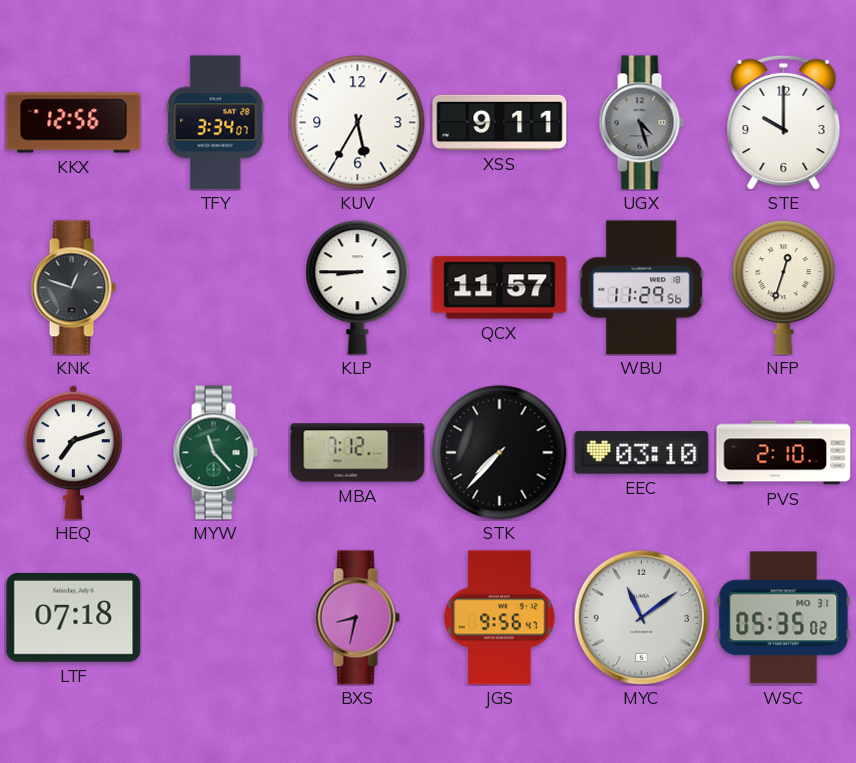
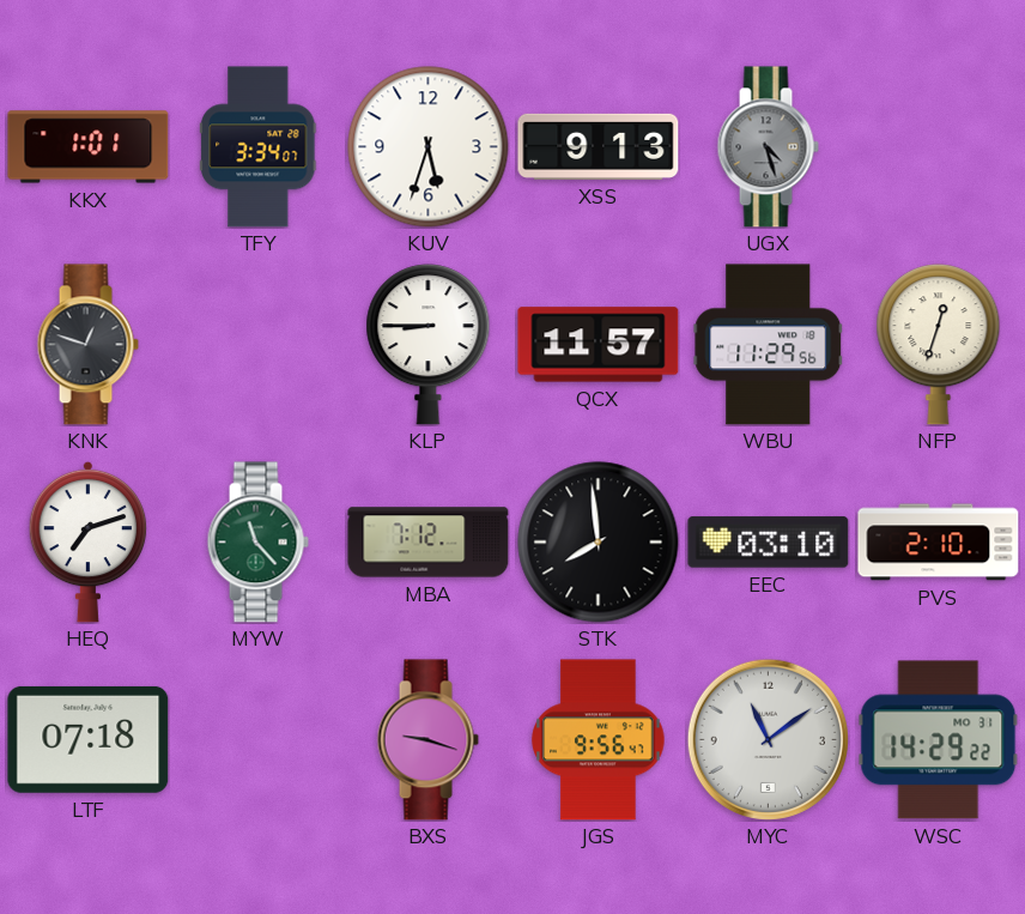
KKX: 12:56 -> 1:01 (89, 147)
KUV: 5:35 -> 5:33 (429, 147)
XSS: 9:11 -> 9:13 (599, 146)
STE: 10:00 -> none (784, 122)
STK: 7:37 -> 7:59 (599, 543)
BXS: 8:32 -> 9:18 (427, 740)
WSC: 05:35 -> 14:29 (939, 740)
